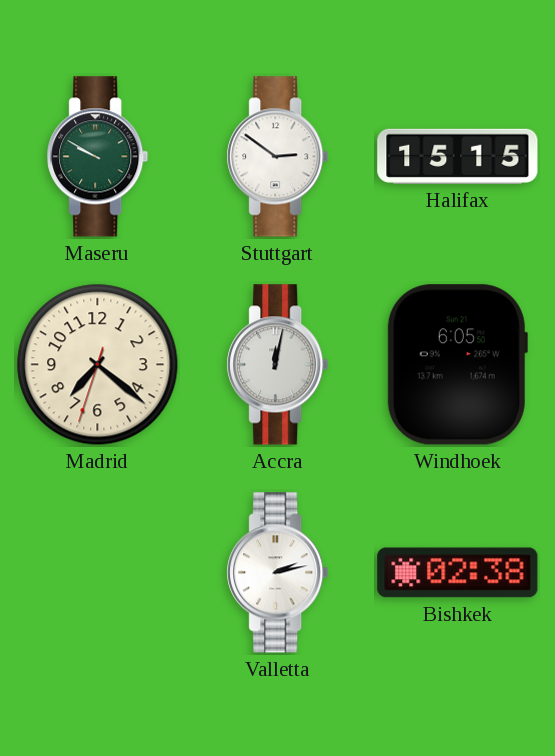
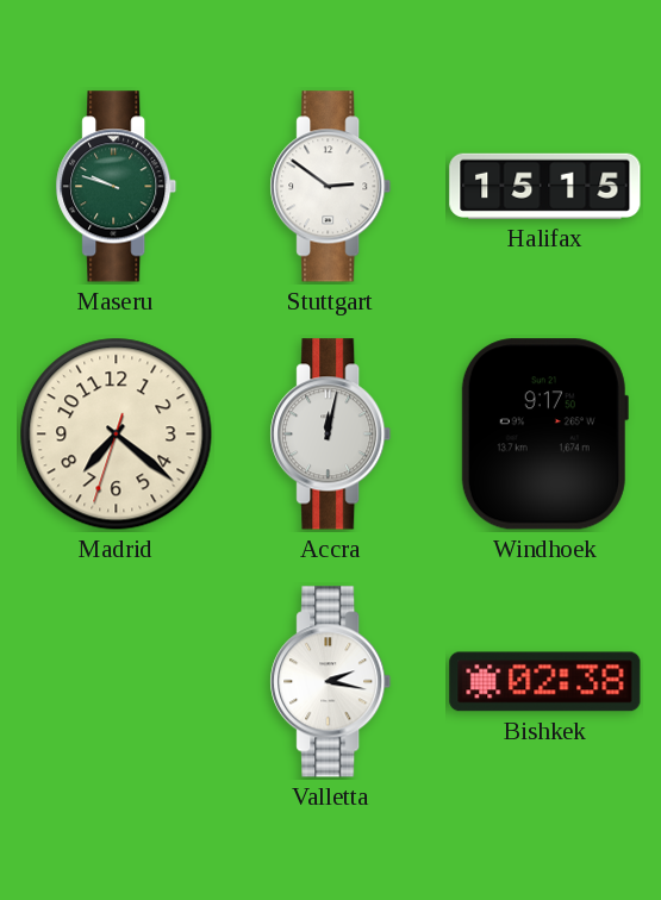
Maseru: 9:50 -> 9:48 (117, 187)
Windhoek: 6:05 -> 9:17 (544, 435)
Valletta: 2:13 -> 2:17 (331, 682)
